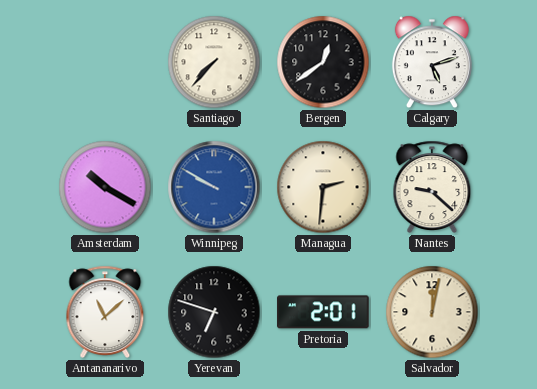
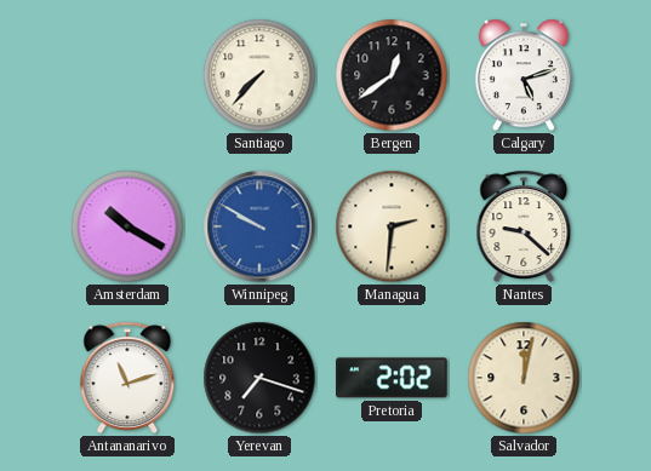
Antananarivo: 11:08 -> 11:12 (127, 378)
Yerevan: 6:48 -> 7:18 (259, 378)
Pretoria: 2:01 -> 2:02 (392, 378)
